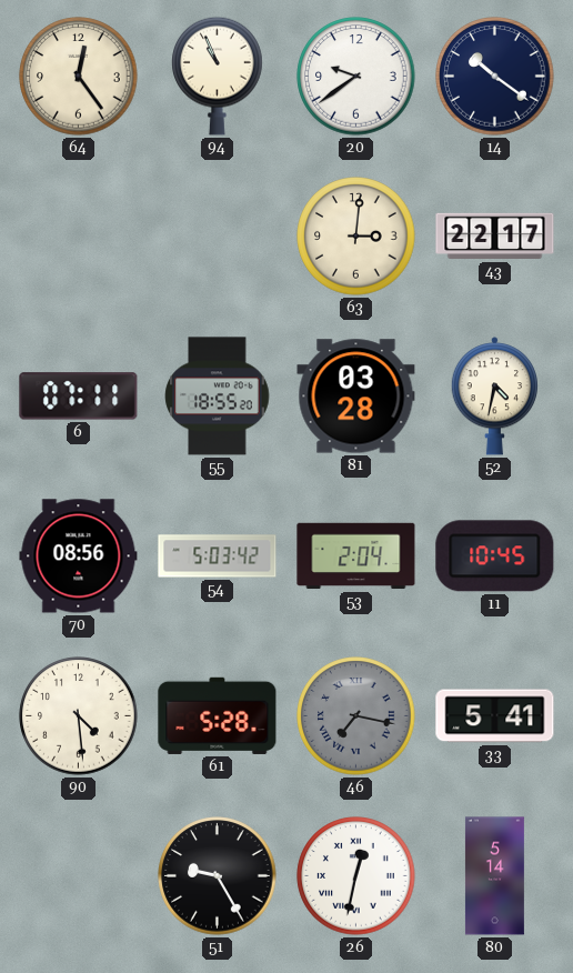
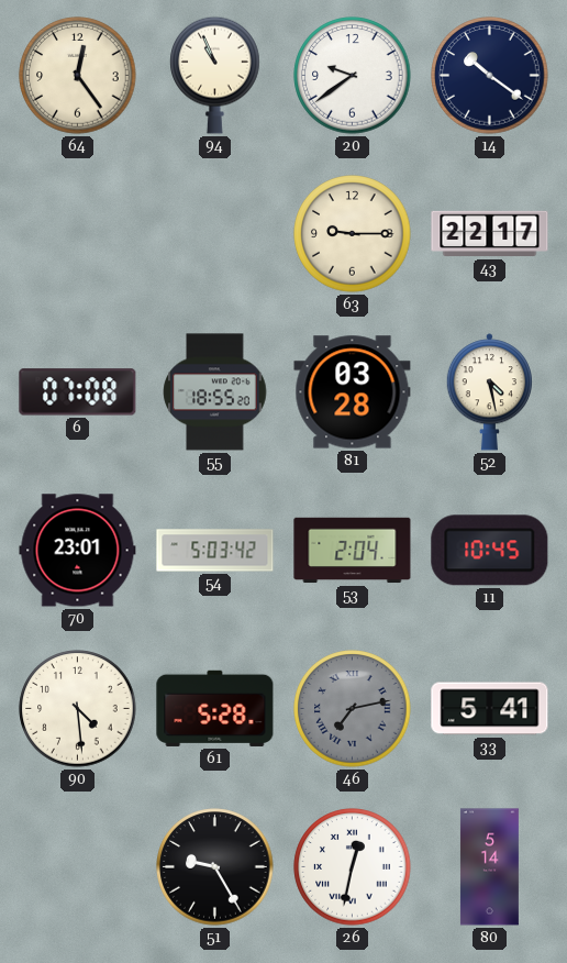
63: 3:01 -> 9:15 (353, 234)
6: 07:11 -> 07:08 (78, 392)
52: 4:32 -> 4:28 (489, 392)
70: 08:56 -> 23:01 (78, 551)
46: 7:17 -> 7:13 (353, 709)
